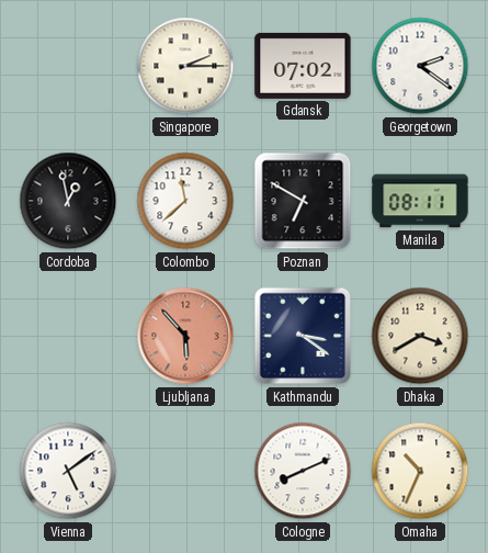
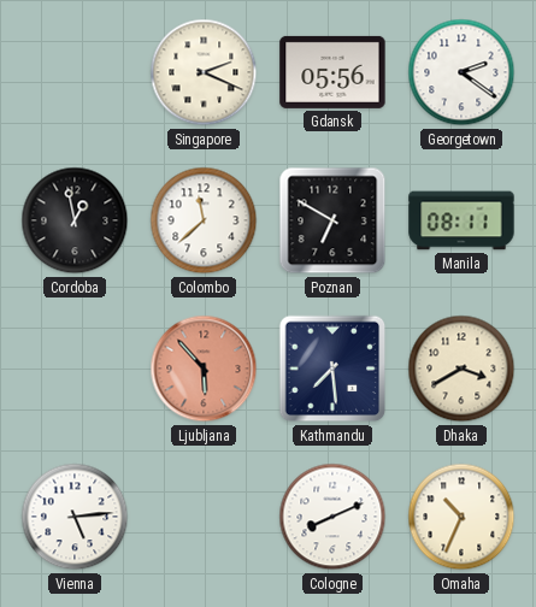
Singapore: 2:15 -> 2:19 (204, 72)
Gdansk: 07:02 -> 05:56 (332, 72)
Kathmandu: 3:21 -> 7:29 (332, 369)
Vienna: 5:09 -> 5:14 (75, 517)
